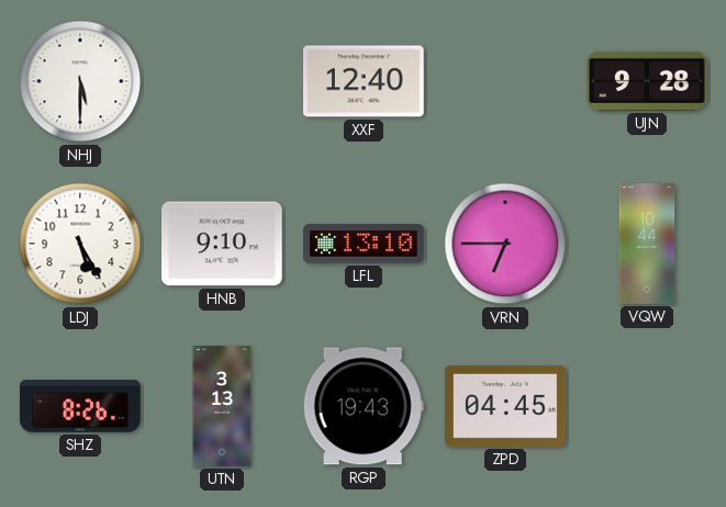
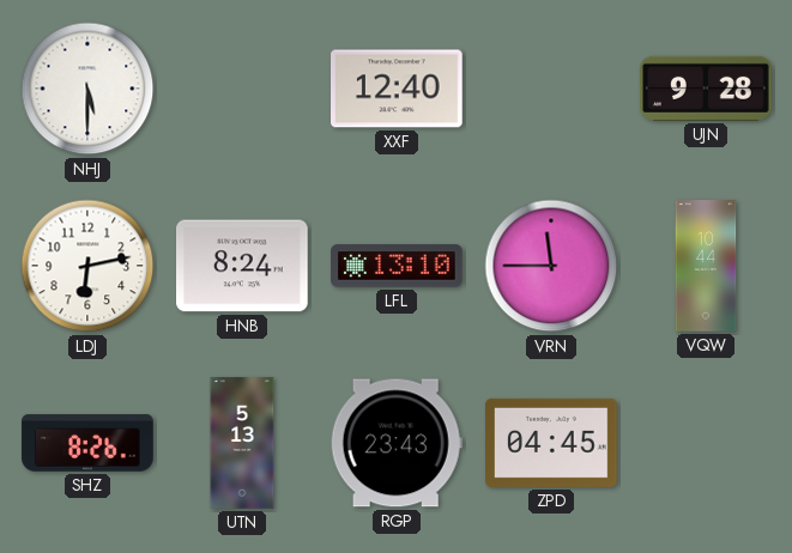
LDJ: 5:25 -> 6:13 (87, 266)
HNB: 9:10 -> 8:24 (243, 266)
VRN: 6:45 -> 11:45 (551, 266)
UTN: 3:13 -> 5:13 (242, 443)
RGP: 19:43 -> 23:43 (397, 443)
